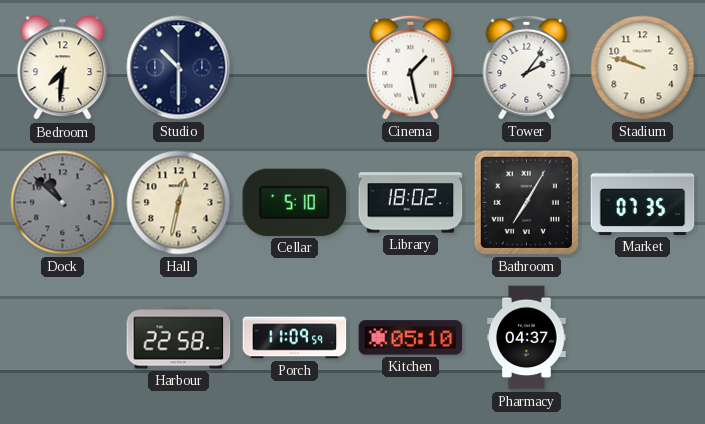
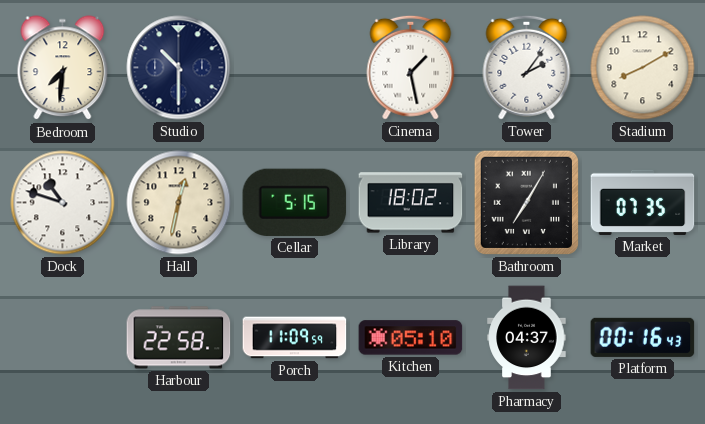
Stadium: 9:48 -> 8:10 (643, 68)
Dock: 10:52 -> 10:48 (63, 203)
Dock dial: grey -> white (63, 203)
Cellar: 5:10 -> 5:15 (295, 202)
Platform: none -> 00:16 (643, 337)
